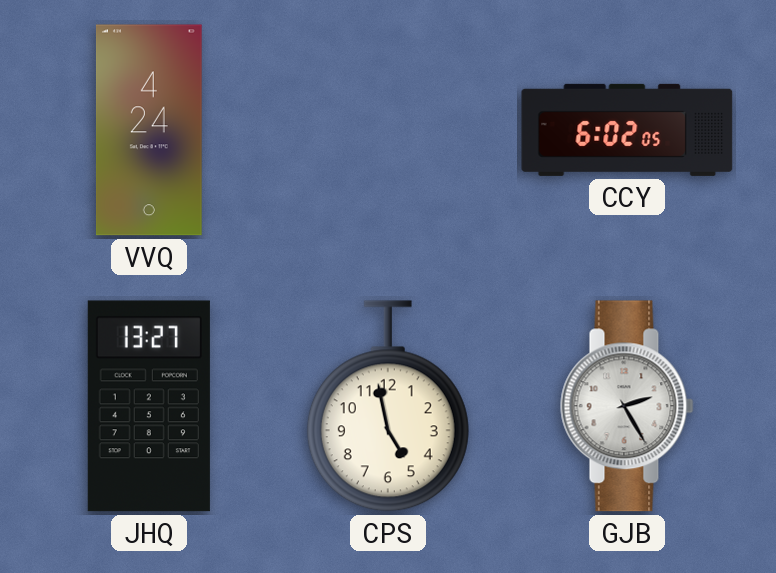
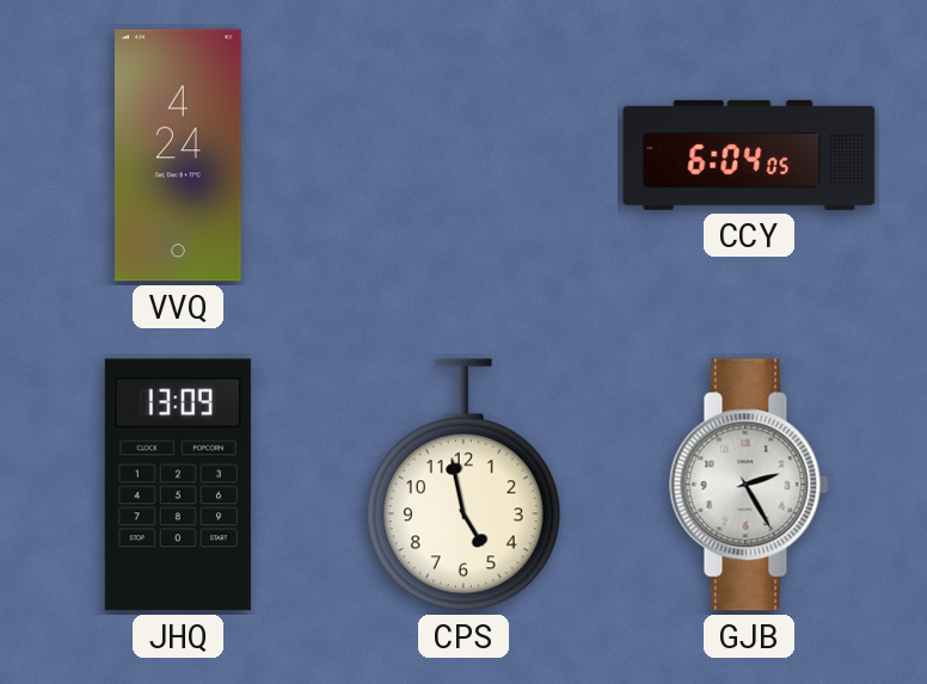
CCY: 6:02 -> 6:04 (749, 155)
JHQ: 13:27 -> 13:09 (178, 485)
